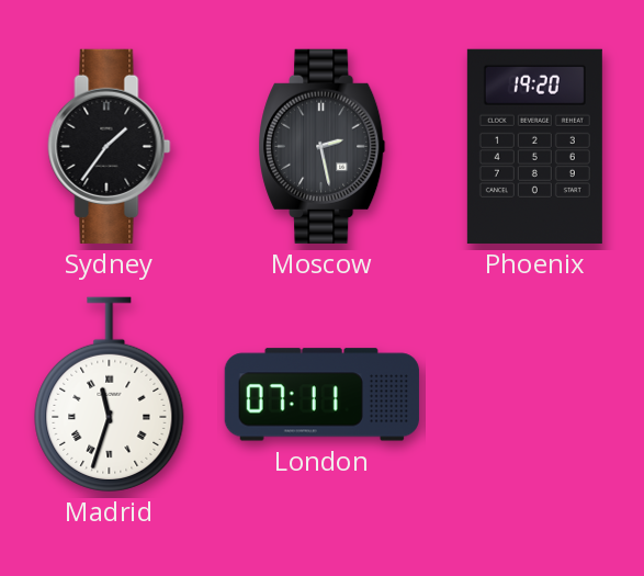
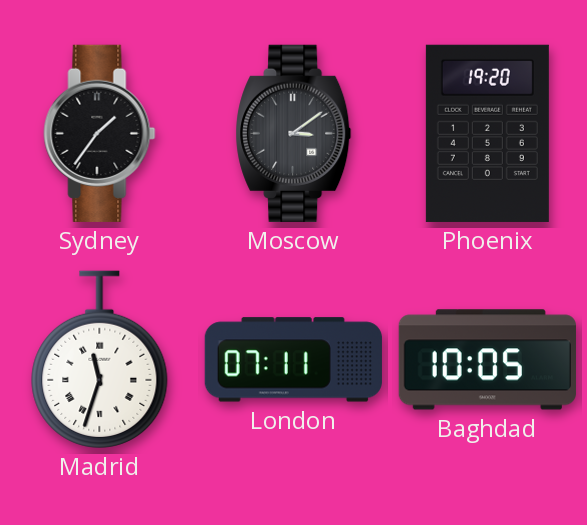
Moscow: 2:28 -> 3:09 (294, 133)
Baghdad: none -> 10:05 (487, 360)
